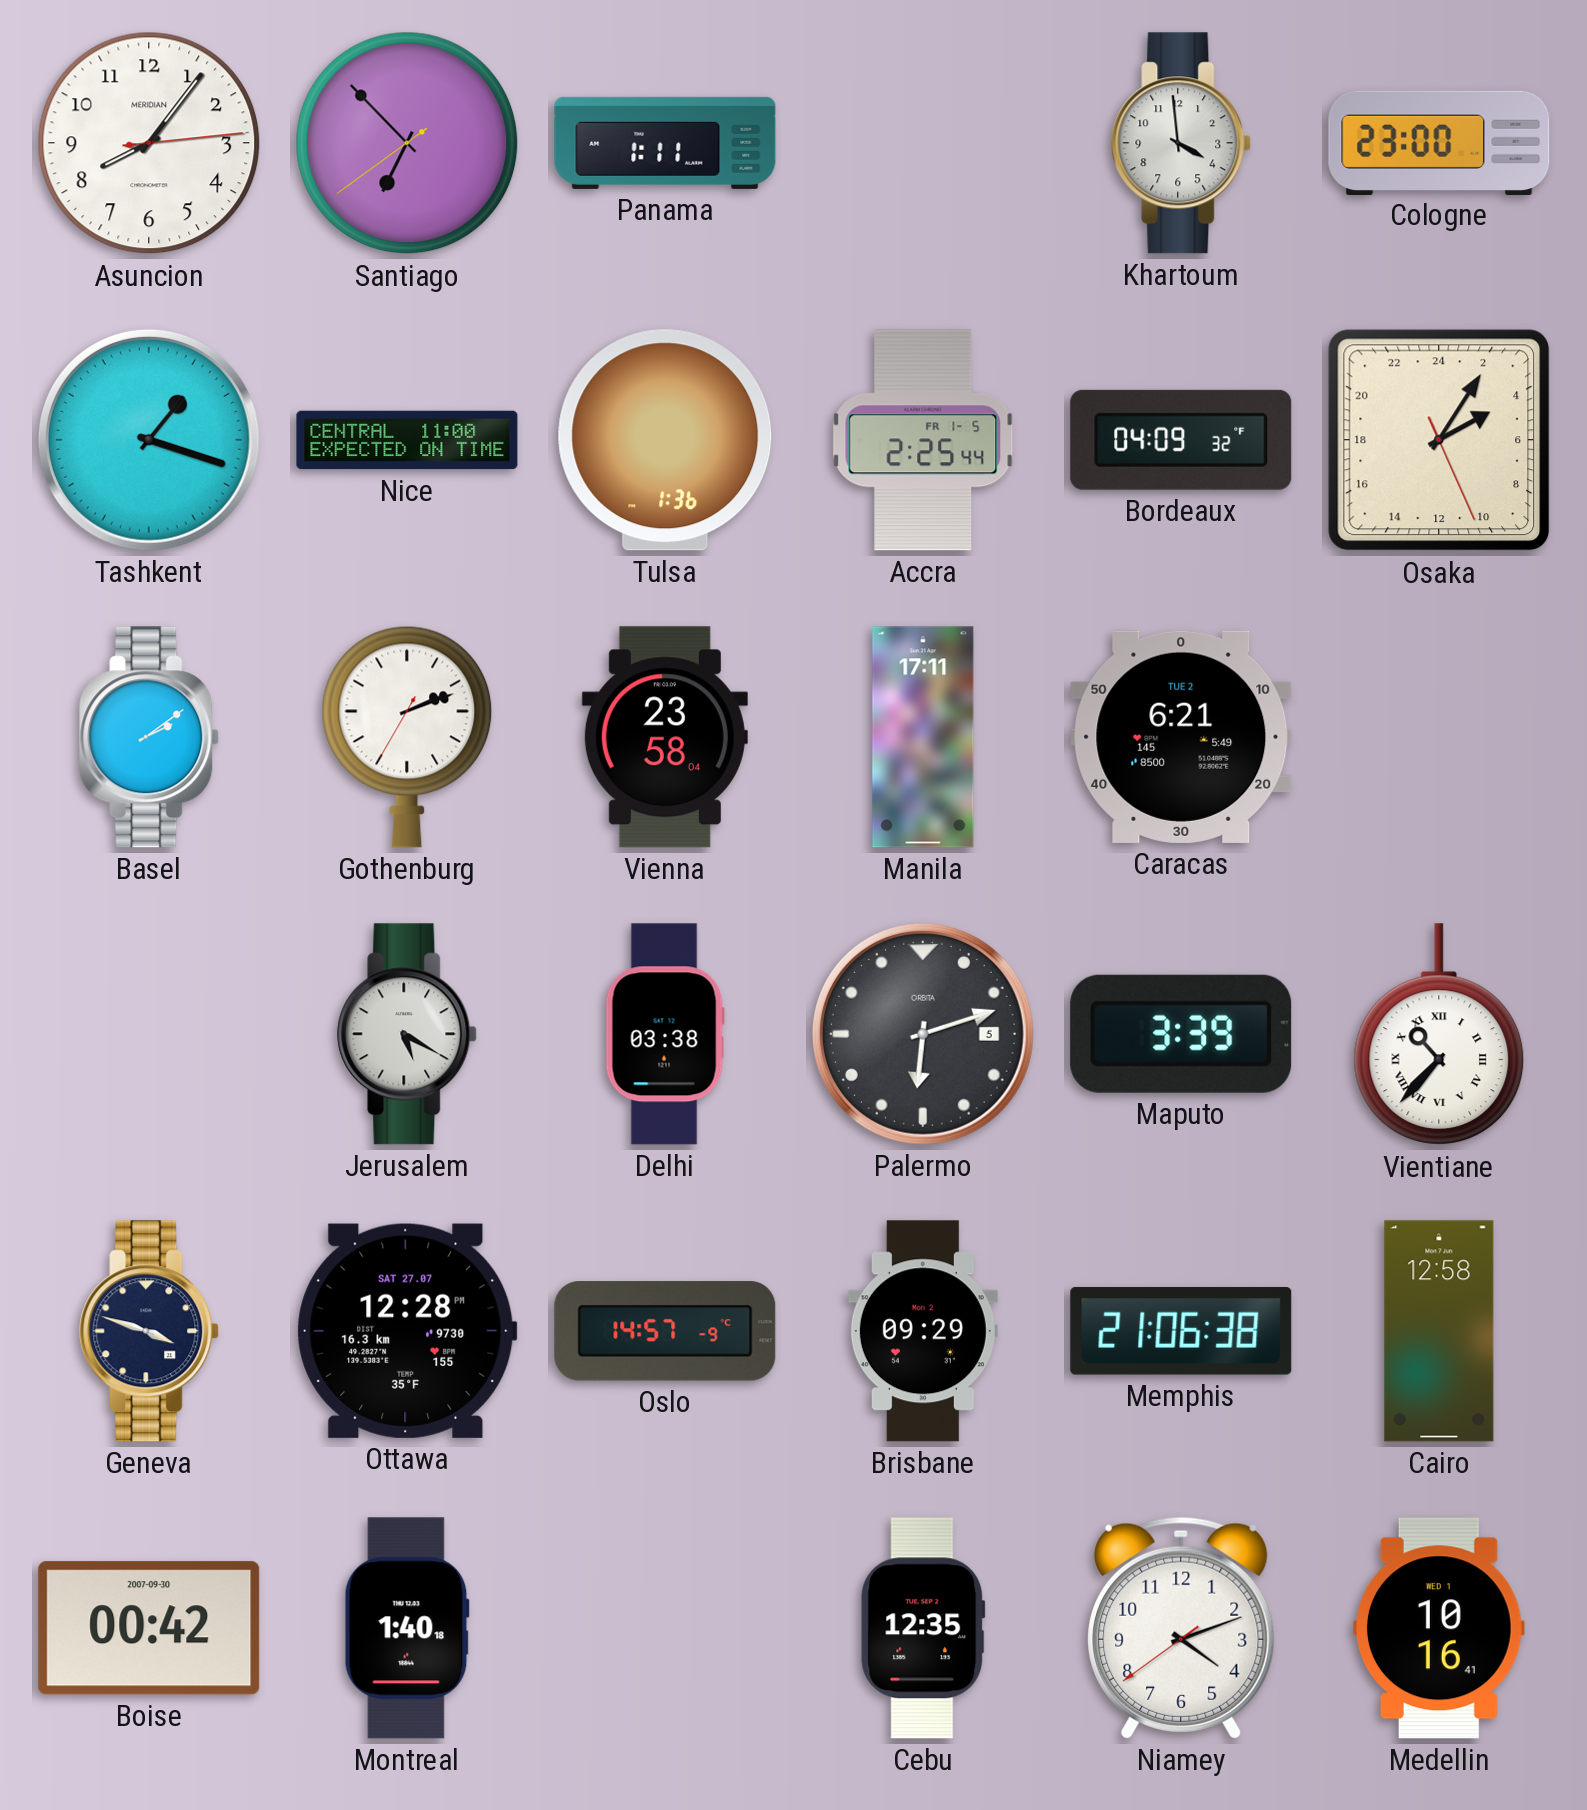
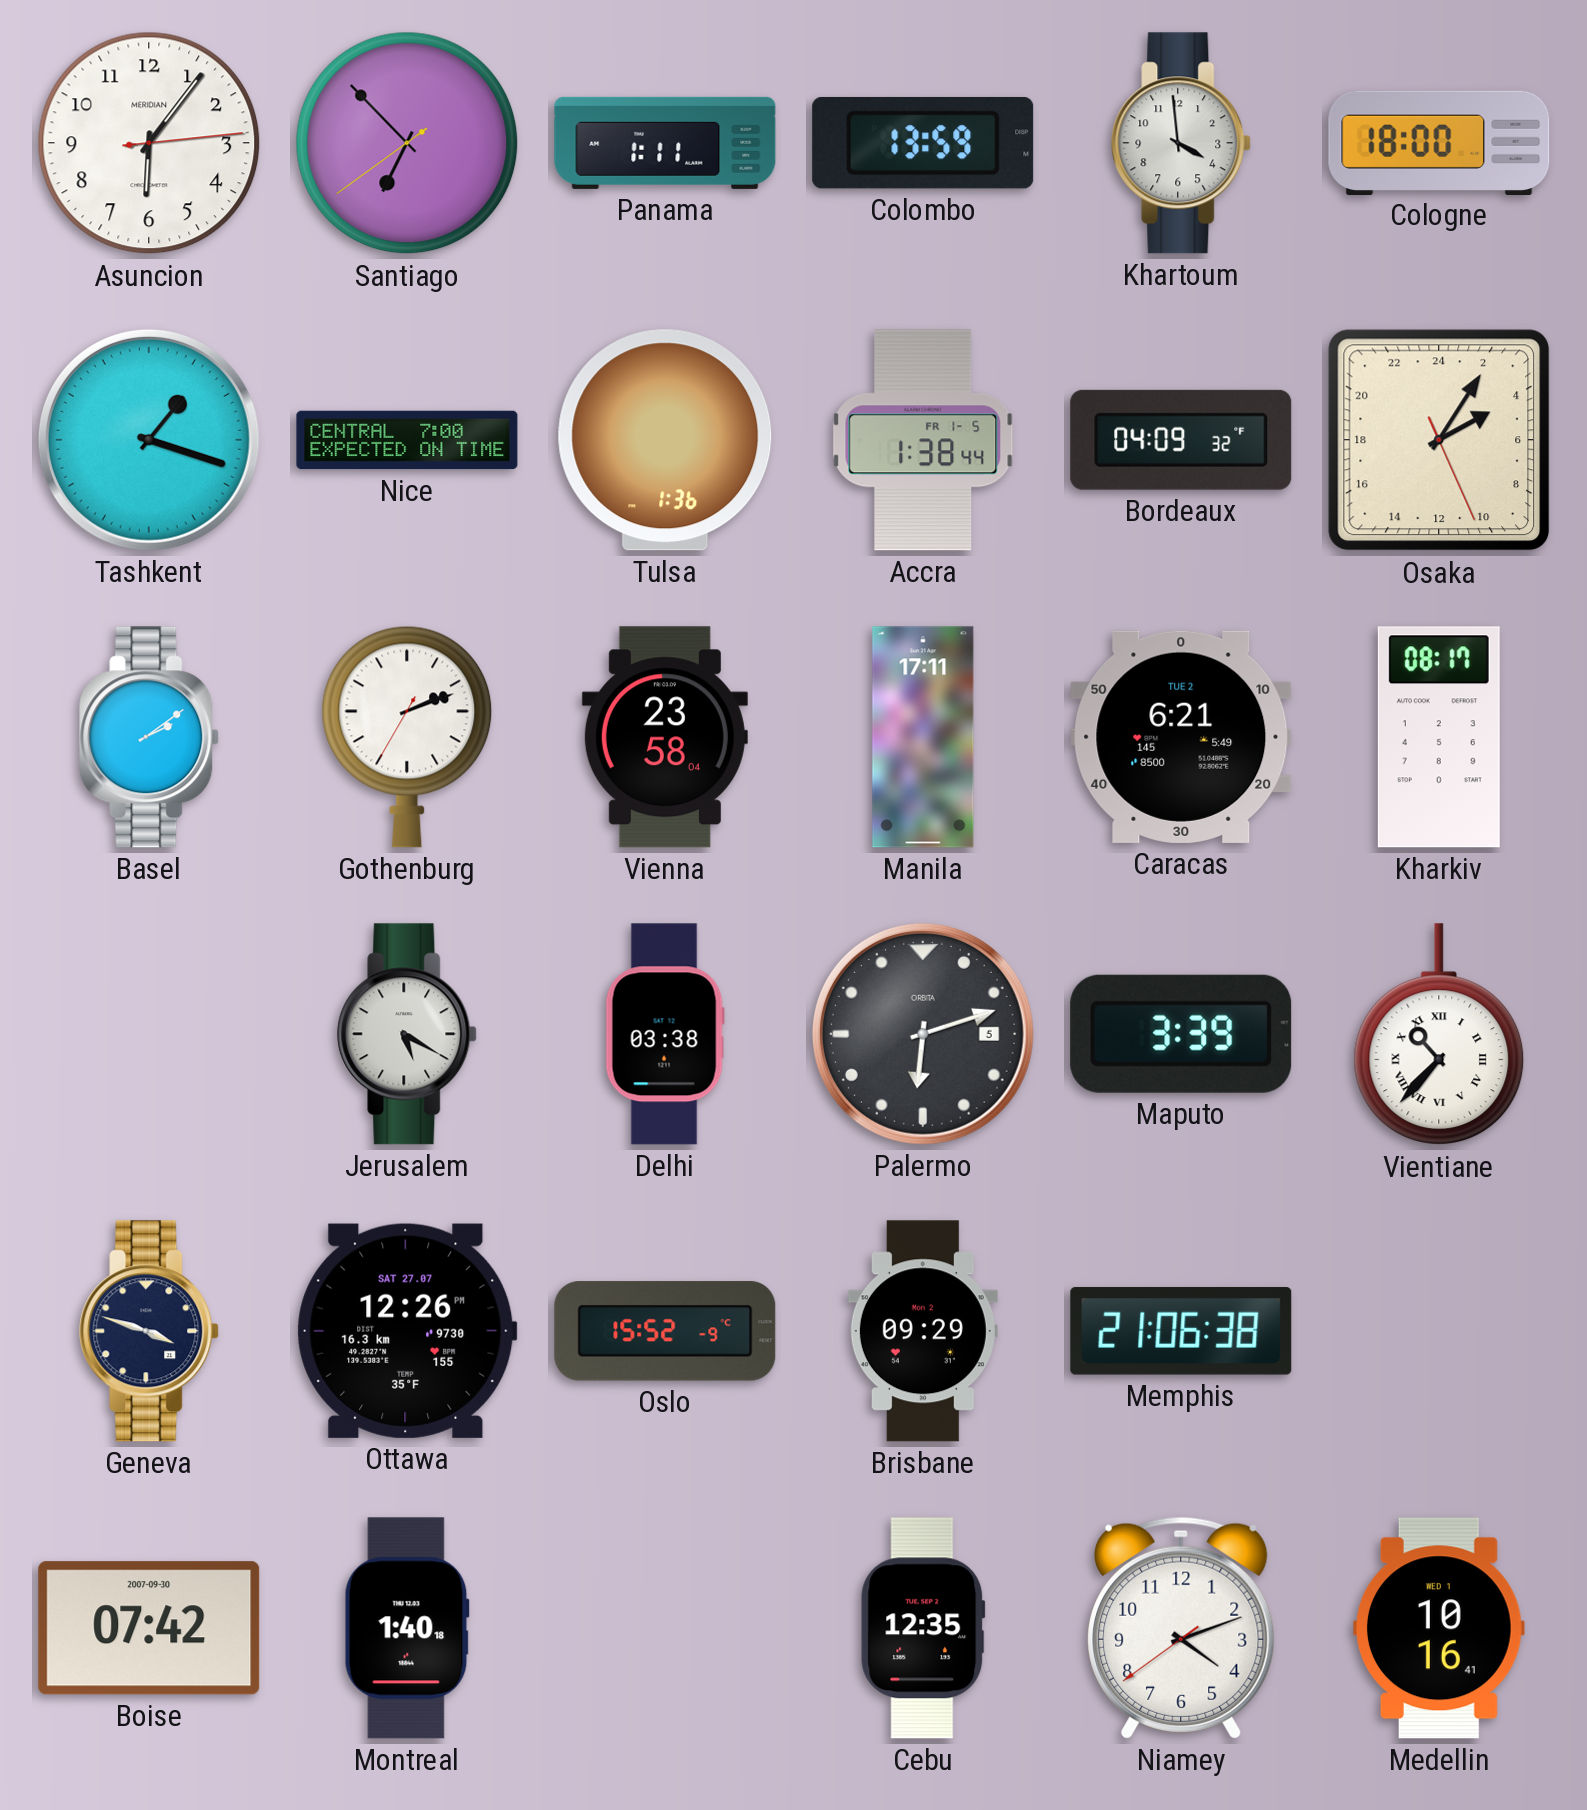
Asuncion: 8:06 -> 6:06 (149, 143)
Colombo: none -> 13:59 (923, 143)
Cologne: 23:00 -> 18:00 (1439, 142)
Nice: 11:00 -> 7:00 (407, 440)
Accra: 2:25 -> 1:38 (923, 440)
Kharkiv: none -> 08:17 (1439, 737)
Ottawa: 12:28 -> 12:26 (407, 1331)
Oslo: 14:57 -> 15:52 (665, 1331)
Cairo: 12:58 -> none (1439, 1331)
Boise: 00:42 -> 07:42 (149, 1628)
